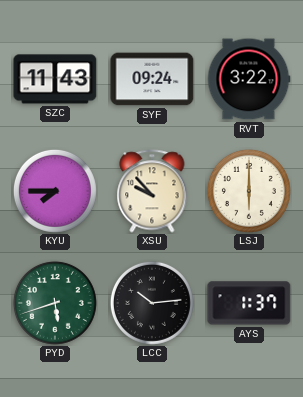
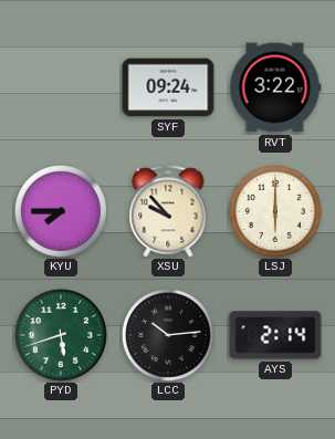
SZC: 11:43 -> none (55, 79)
AYS: 1:37 -> 2:14 (275, 335)
